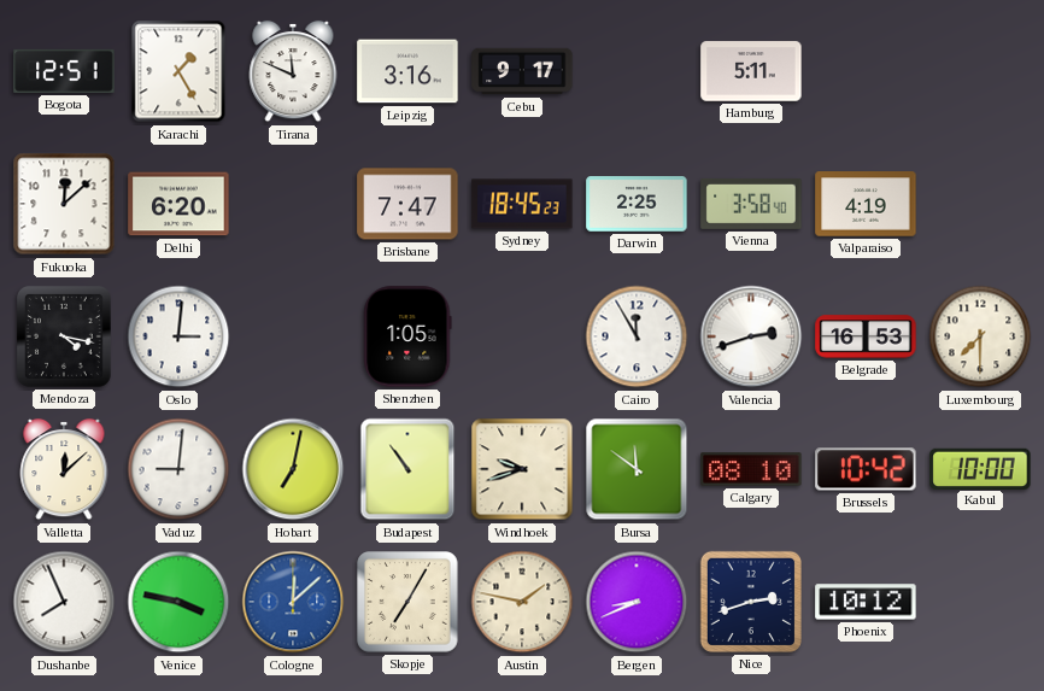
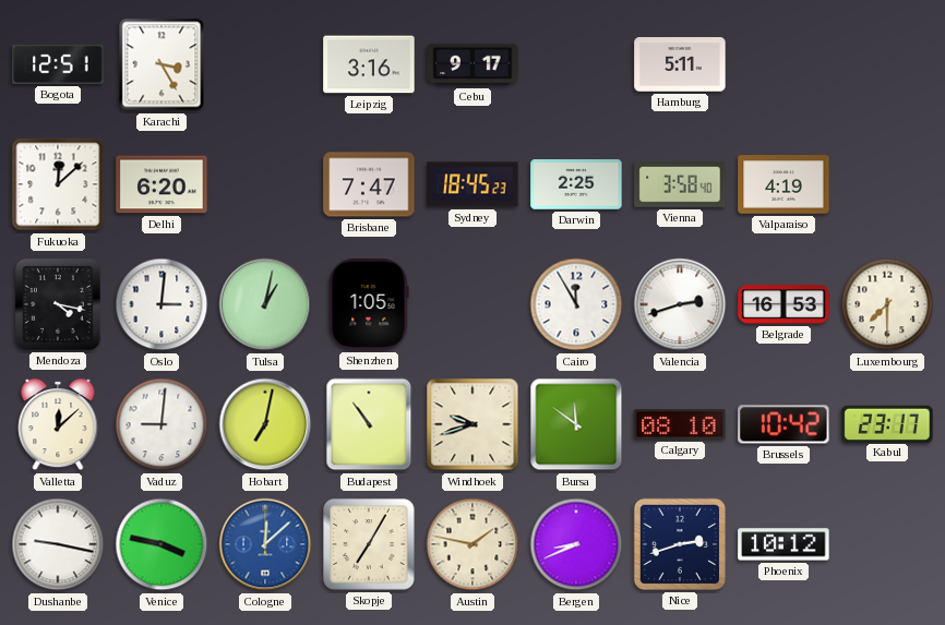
Karachi: 1:25 -> 3:25 (162, 64)
Tirana: 11:49 -> none (293, 71)
Tulsa: none -> 1:02 (265, 304)
Kabul: 10:00 -> 23:17 (887, 423)
Dushanbe: 7:56 -> 9:17 (58, 544)
